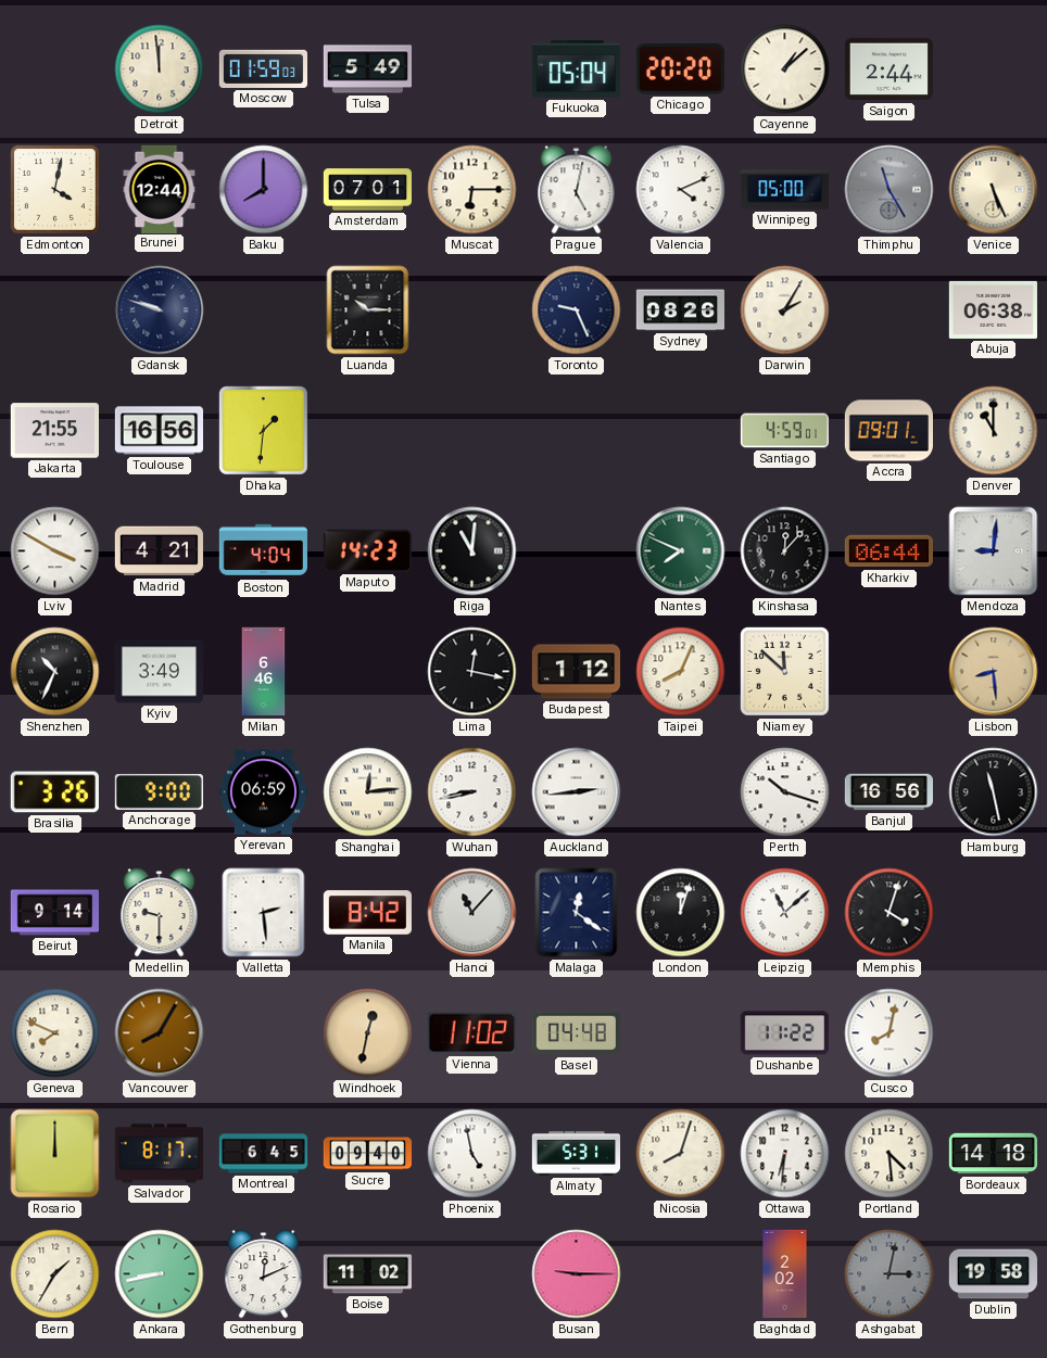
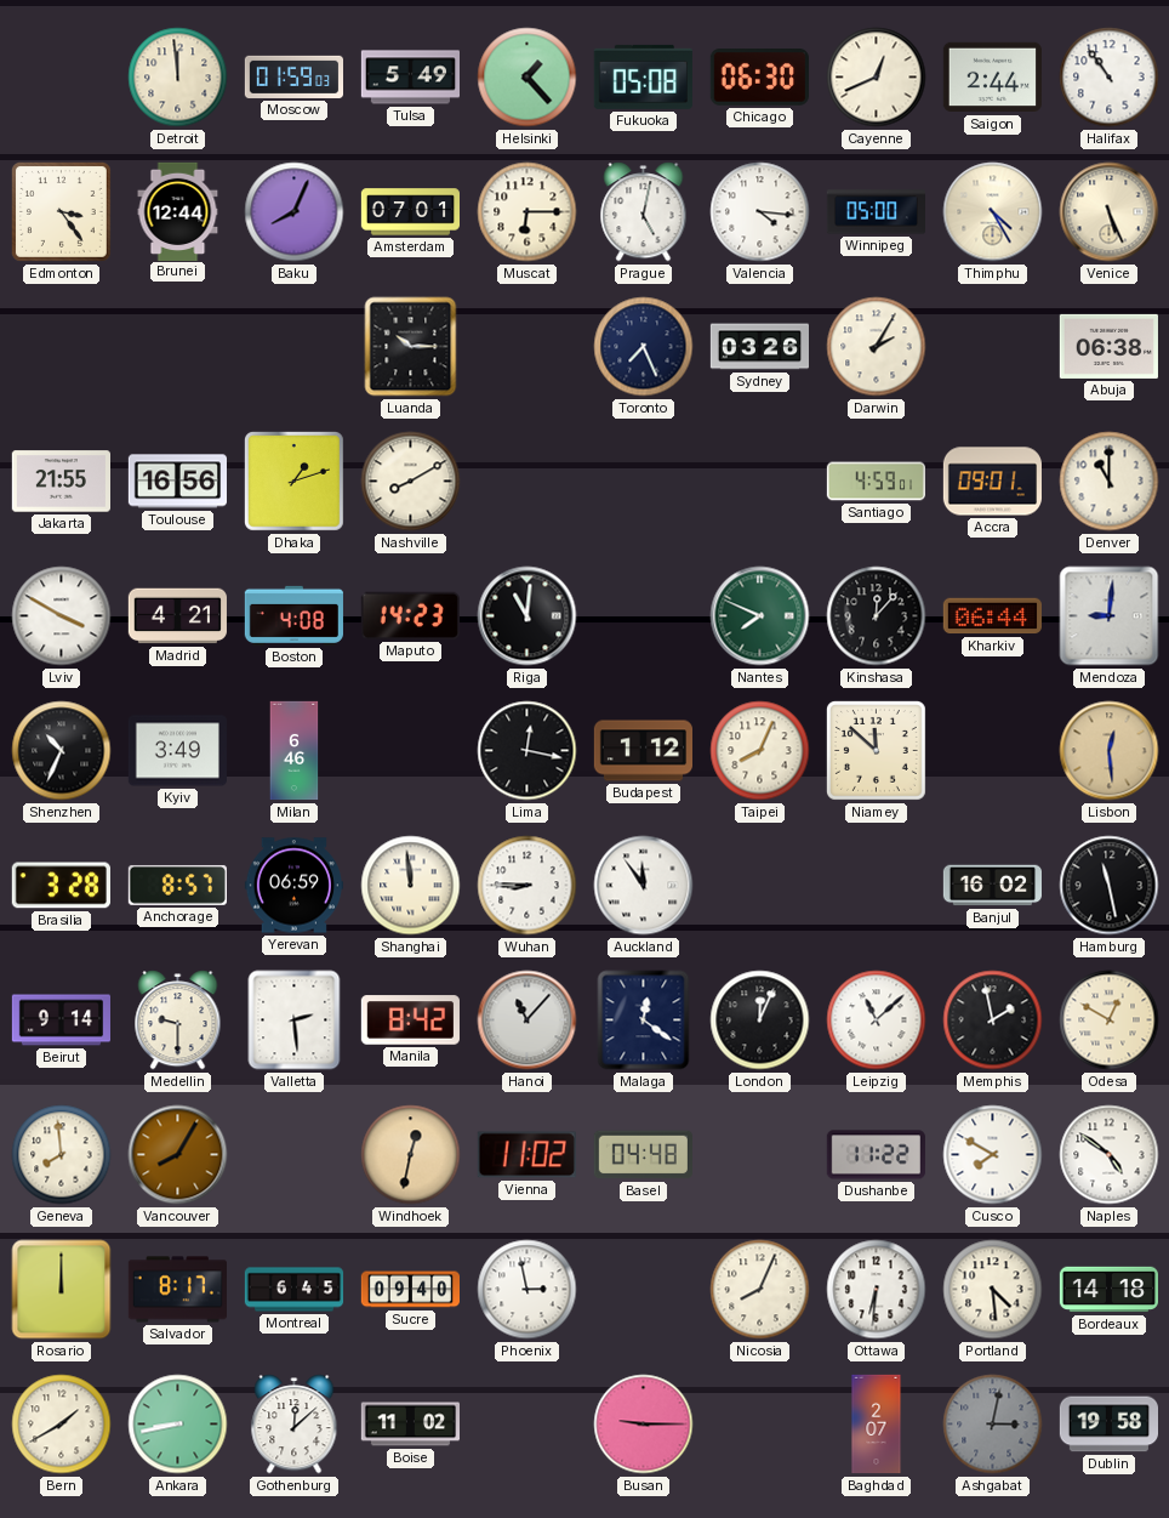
Helsinki: none -> 1:23 (528, 78)
Fukuoka: 05:04 -> 05:08 (643, 76)
Chicago: 20:20 -> 06:30 (759, 78)
Cayenne: 1:08 -> 12:41 (877, 78)
Halifax: none -> 10:54 (1110, 78)
Edmonton: 4:02 -> 3:24 (61, 211)
Baku: 8:00 -> 8:04 (295, 212)
Valencia: 4:11 -> 4:16 (760, 212)
Thimphu: 11:25 -> 4:25 (993, 212)
Thimphu dial: grey -> cream (993, 212)
Gdansk: 9:48 -> none (160, 310)
Toronto: 9:26 -> 7:26 (644, 347)
Sydney: 08:26 -> 03:26 (759, 347)
Dhaka: 1:31 -> 1:12 (293, 481)
Nashville: none -> 8:10 (411, 482)
Boston: 4:04 -> 4:08 (293, 615)
Lisbon: 8:29 -> 12:29 (1110, 751)
Brasilia: 3:26 -> 3:28 (61, 886)
Anchorage: 9:00 -> 8:57 (177, 886)
Shanghai: 12:14 -> 11:59 (411, 886)
Wuhan: 8:43 -> 8:45 (528, 886)
Auckland: 2:44 -> 11:54 (644, 886)
Perth: 10:18 -> none (785, 792)
Banjul: 16:56 -> 16:02 (992, 886)
London: 12:03 -> 12:04 (760, 1020)
Memphis: 4:03 -> 1:58 (993, 1020)
Odesa: none -> 12:50 (1110, 1020)
Geneva: 7:49 -> 7:59 (62, 1155)
Cusco: 8:02 -> 7:50 (993, 1155)
Naples: none -> 4:51 (1110, 1155)
Phoenix: 4:58 -> 2:58 (528, 1290)
Almaty: 5:31 -> none (576, 1154)
Nicosia: 8:03 -> 8:04 (760, 1290)
Bern: 1:35 -> 1:40 (62, 1425)
Gothenburg: 12:11 -> 12:08 (295, 1425)
Baghdad: 2:02 -> 2:07 (877, 1425)
